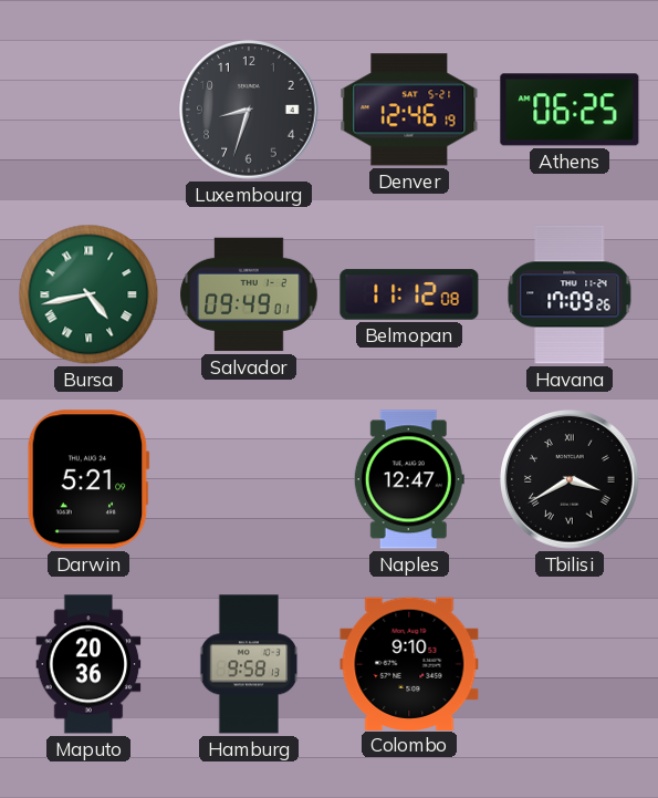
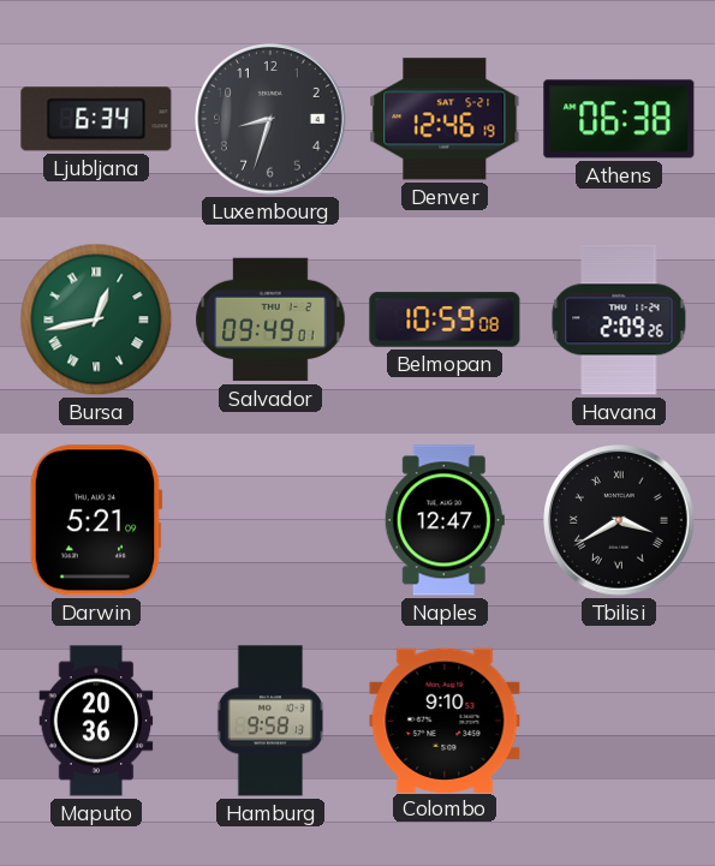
Ljubljana: none -> 6:34 (96, 119)
Athens: 06:25 -> 06:38 (619, 119)
Bursa: 4:43 -> 12:43 (96, 319)
Belmopan: 11:12 -> 10:59 (445, 319)
Havana: 17:09 -> 2:09 (619, 319)
